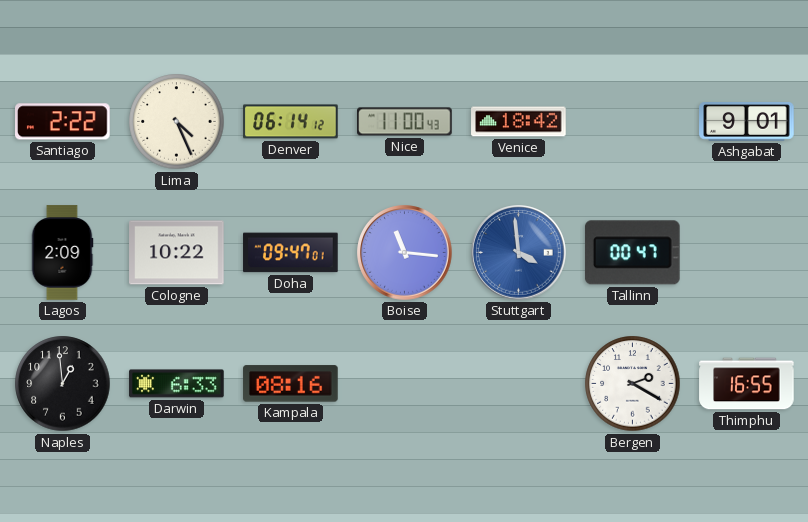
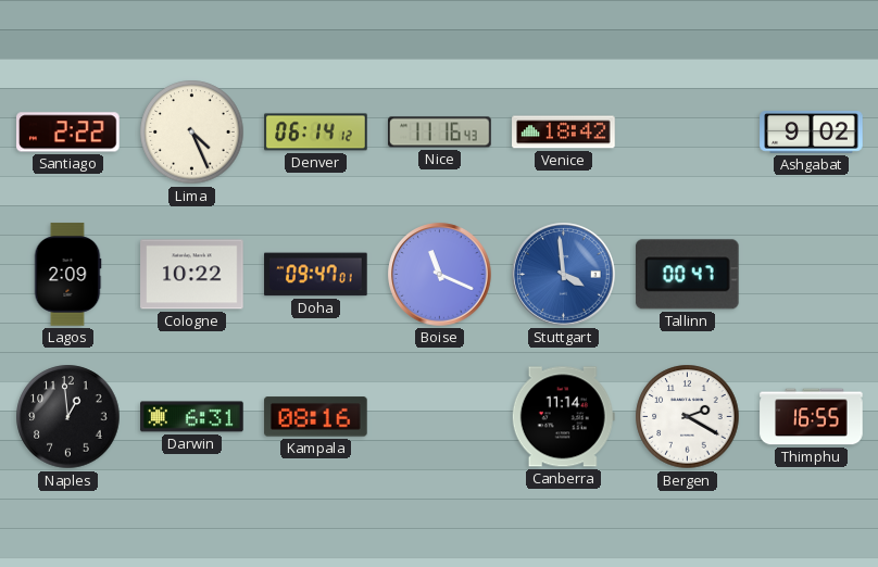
Nice: 11:00 -> 11:16 (440, 133)
Ashgabat: 9:01 -> 9:02 (812, 133)
Boise: 11:16 -> 11:19 (440, 275)
Darwin: 6:33 -> 6:31 (192, 417)
Canberra: none -> 11:14 (563, 417)
